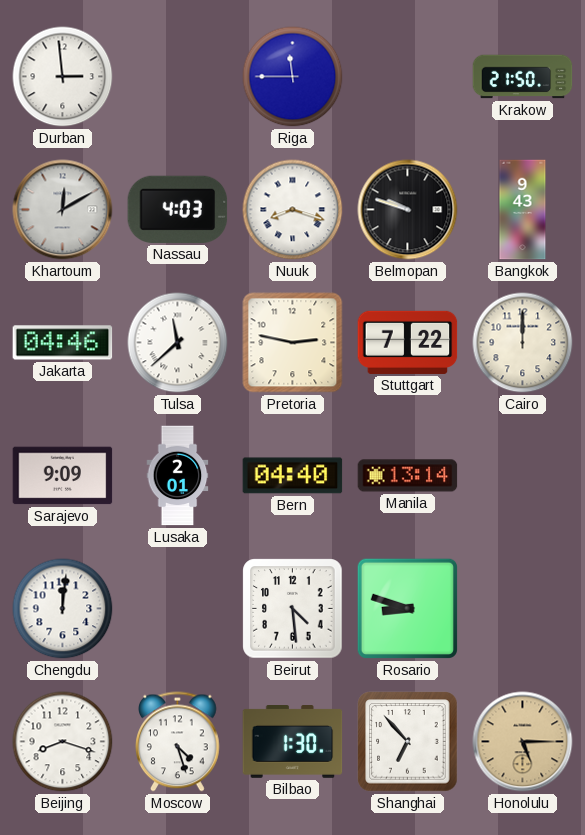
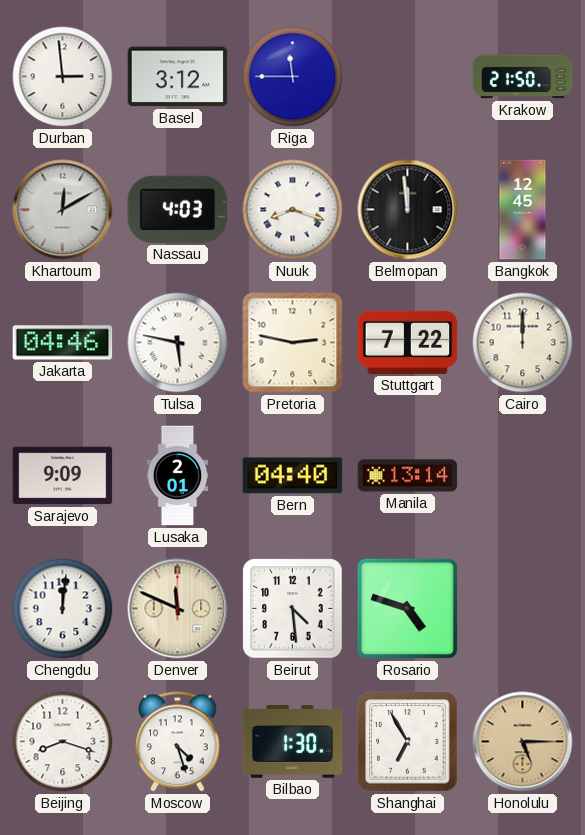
Basel: none -> 3:12 (178, 77)
Belmopan: 9:48 -> 11:59 (408, 210)
Bangkok: 9:43 -> 12:45 (523, 210)
Tulsa: 11:38 -> 5:47 (178, 343)
Denver: none -> 11:49 (178, 609)
Rosario: 8:48 -> 4:48 (407, 608)
Shanghai: 6:53 -> 6:55 (408, 742)
